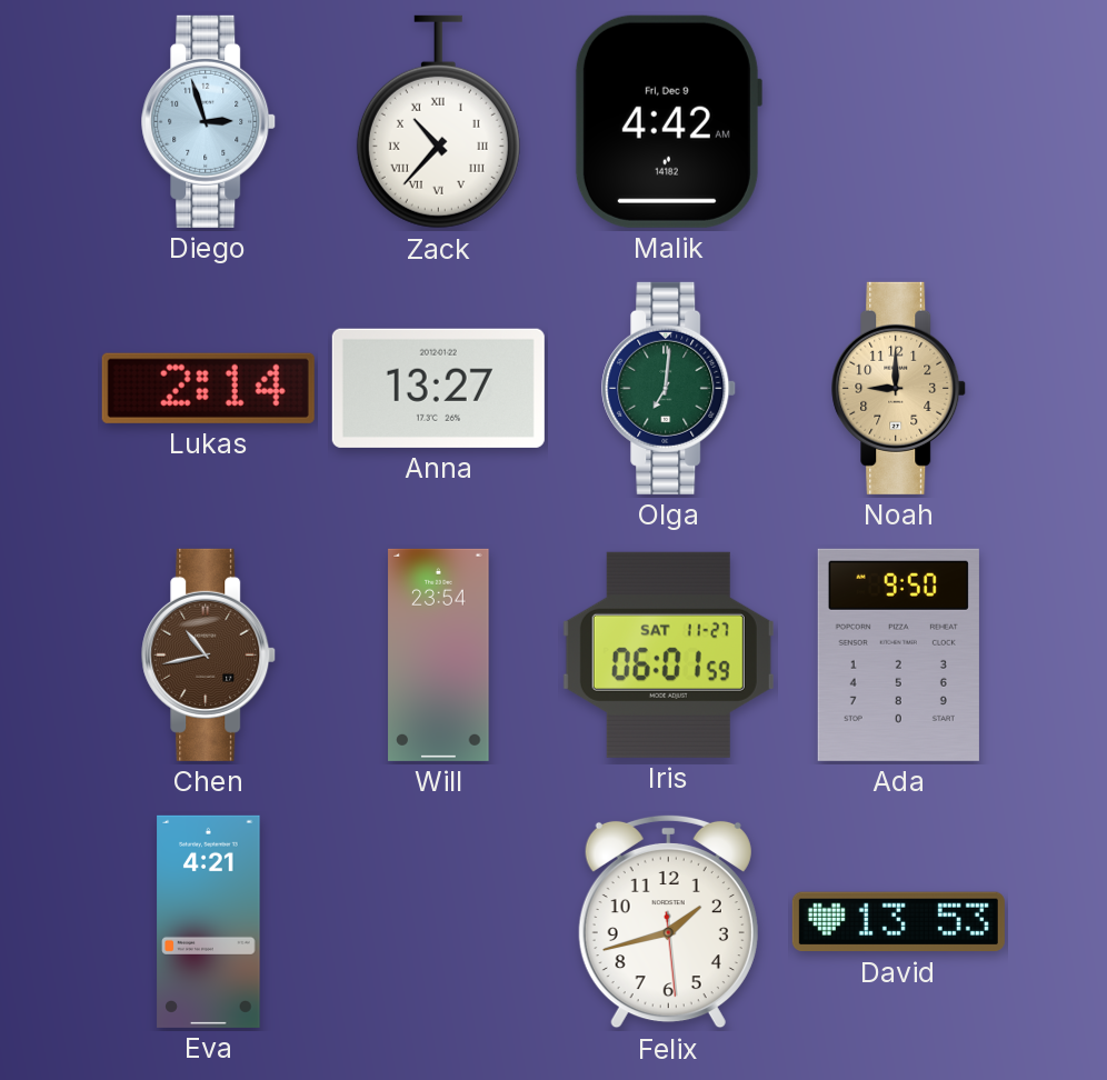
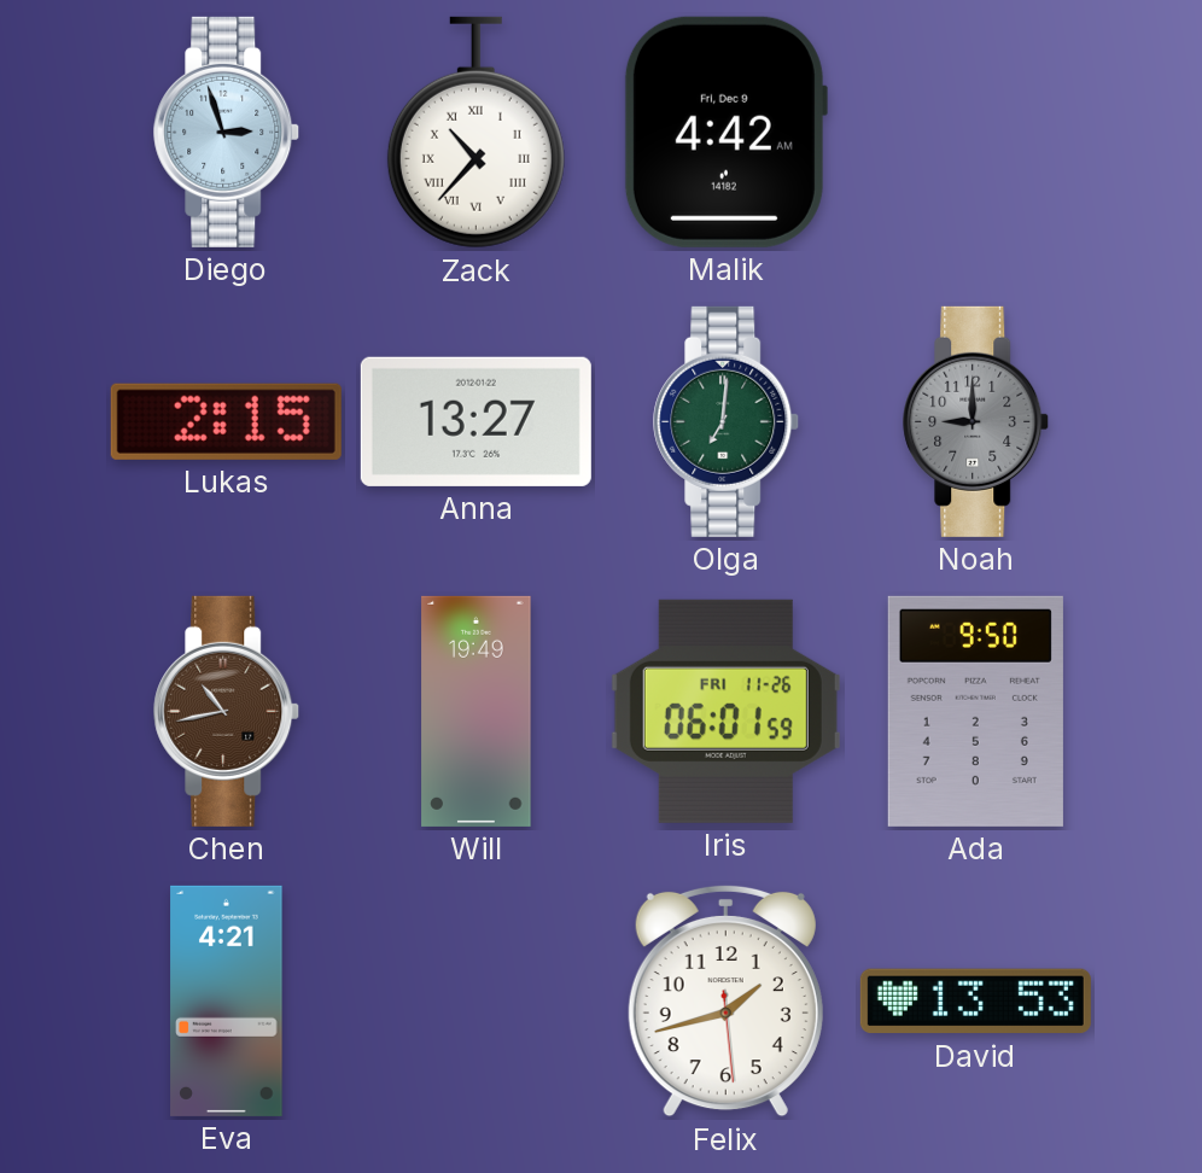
Lukas: 2:14 -> 2:15 (226, 421)
Noah dial: champagne -> grey (976, 421)
Will: 23:54 -> 19:49 (477, 711)
Iris date: SAT 11-27 -> FRI 11-26 (725, 711)
